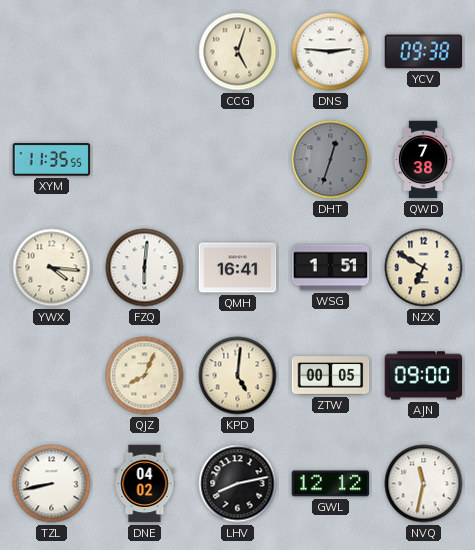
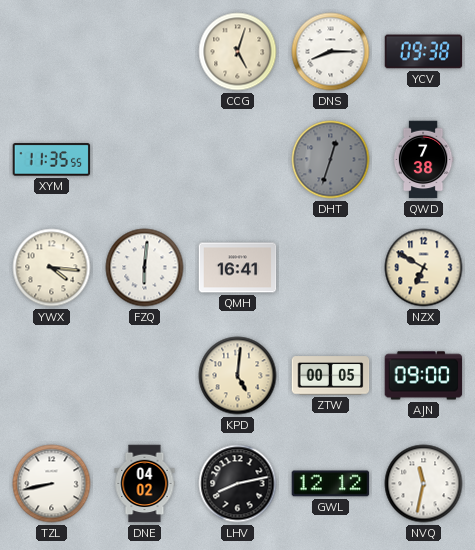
DNS: 2:46 -> 8:15 (331, 52)
WSG: 1:51 -> none (331, 268)
QJZ: 8:04 -> none (145, 376)
